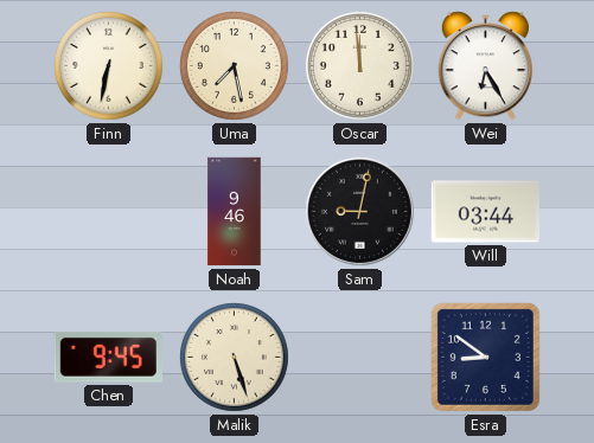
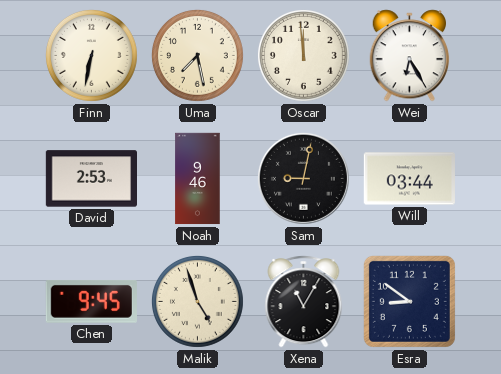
David: none -> 2:53 (91, 179)
Malik: 5:27 -> 4:57 (197, 301)
Xena: none -> 11:05 (304, 302)
